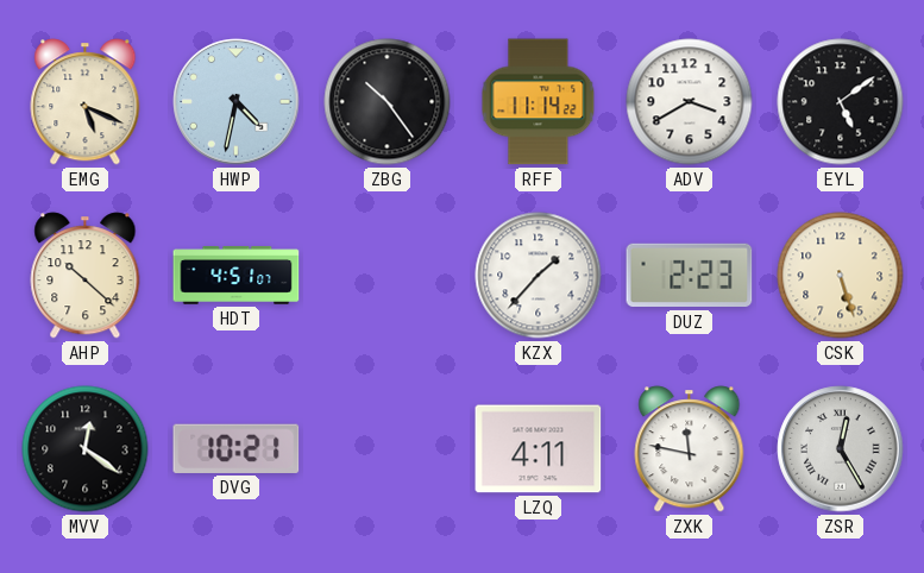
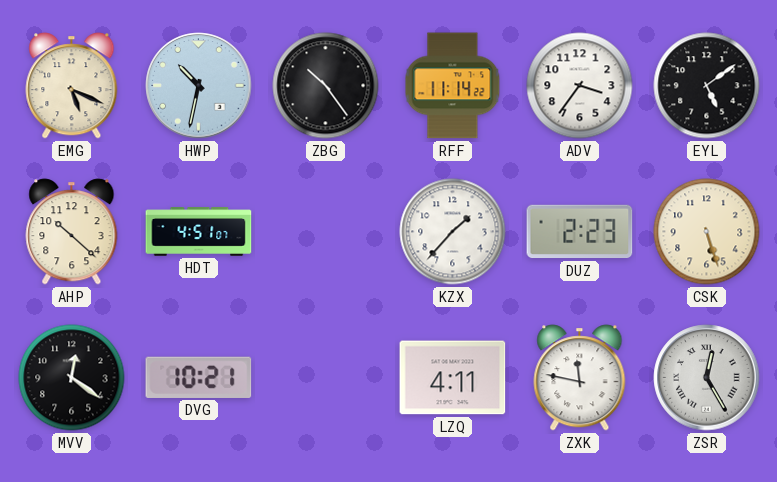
HWP: 4:32 -> 10:32 (199, 86)
ADV: 3:40 -> 3:36 (580, 86)
